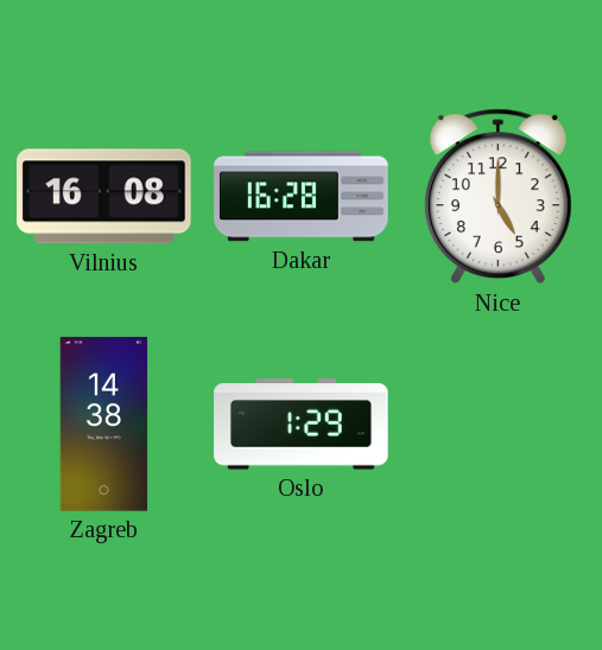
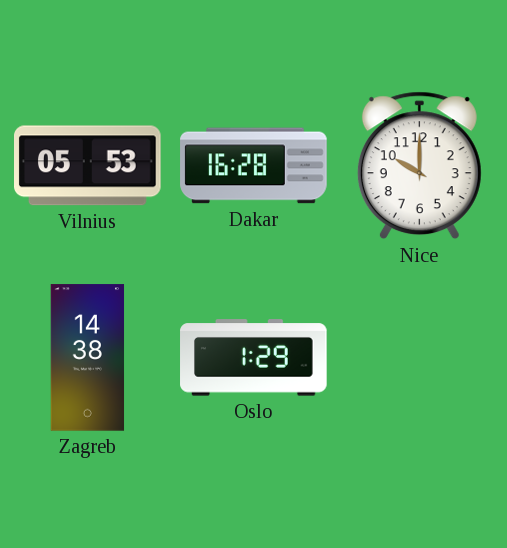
Vilnius: 16:08 -> 05:53 (88, 166)
Nice: 5:00 -> 10:00 (419, 166)
